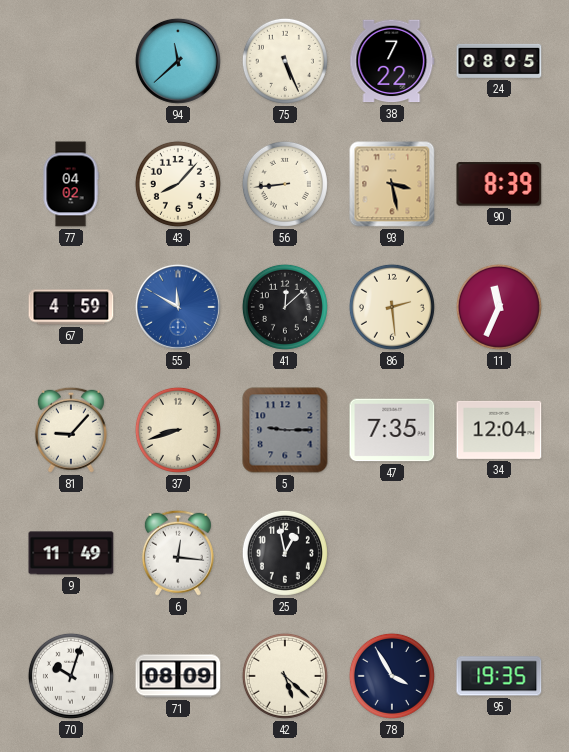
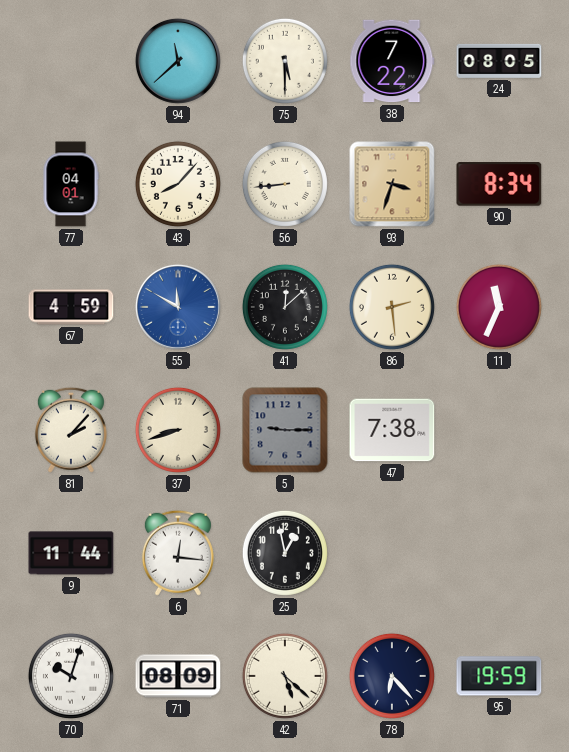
75: 5:26 -> 5:30 (285, 61)
77: 04:02 -> 04:01 (71, 184)
93: 3:28 -> 3:33 (392, 184)
90: 8:39 -> 8:34 (499, 184)
81: 9:07 -> 2:07 (71, 430)
47: 7:35 -> 7:38 (392, 430)
34: 12:04 -> none (499, 430)
9: 11:49 -> 11:44 (71, 553)
78: 3:55 -> 6:23 (392, 676)
95: 19:35 -> 19:59 (499, 676)
